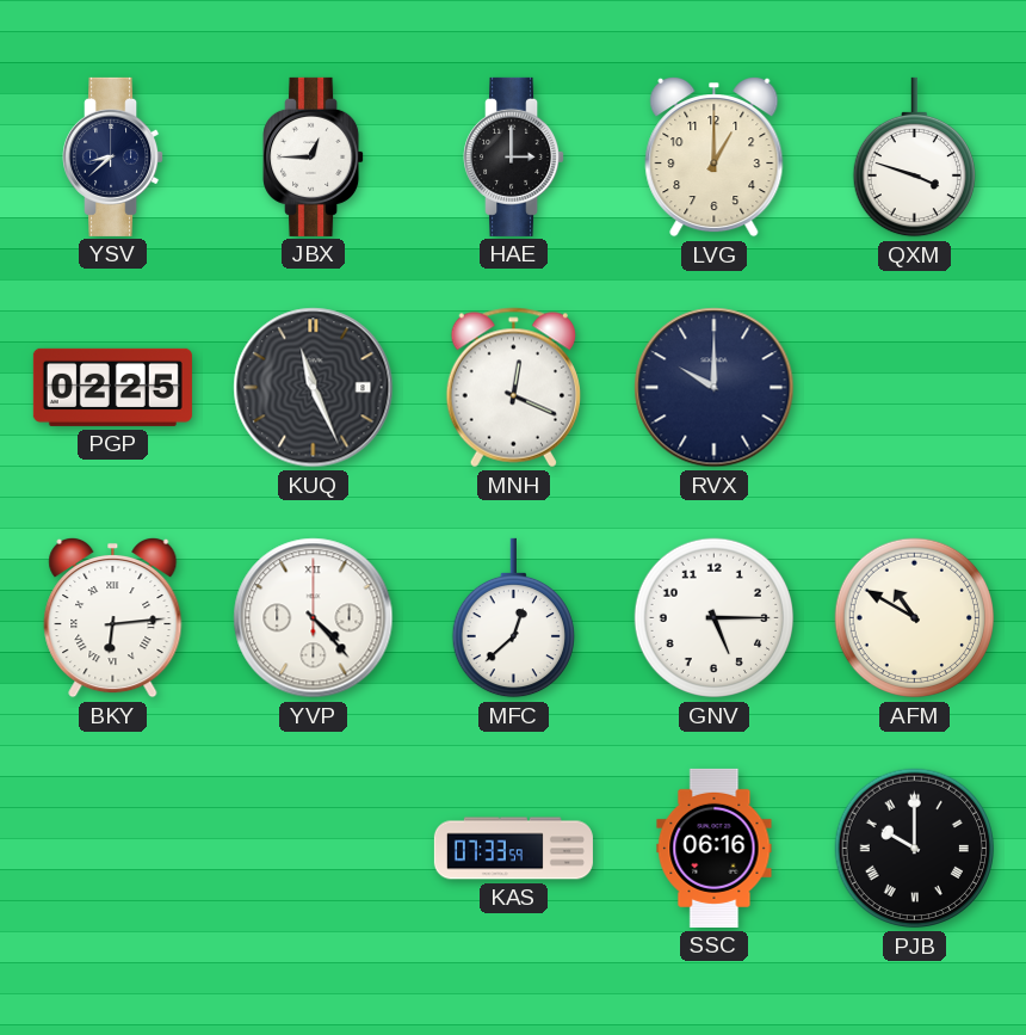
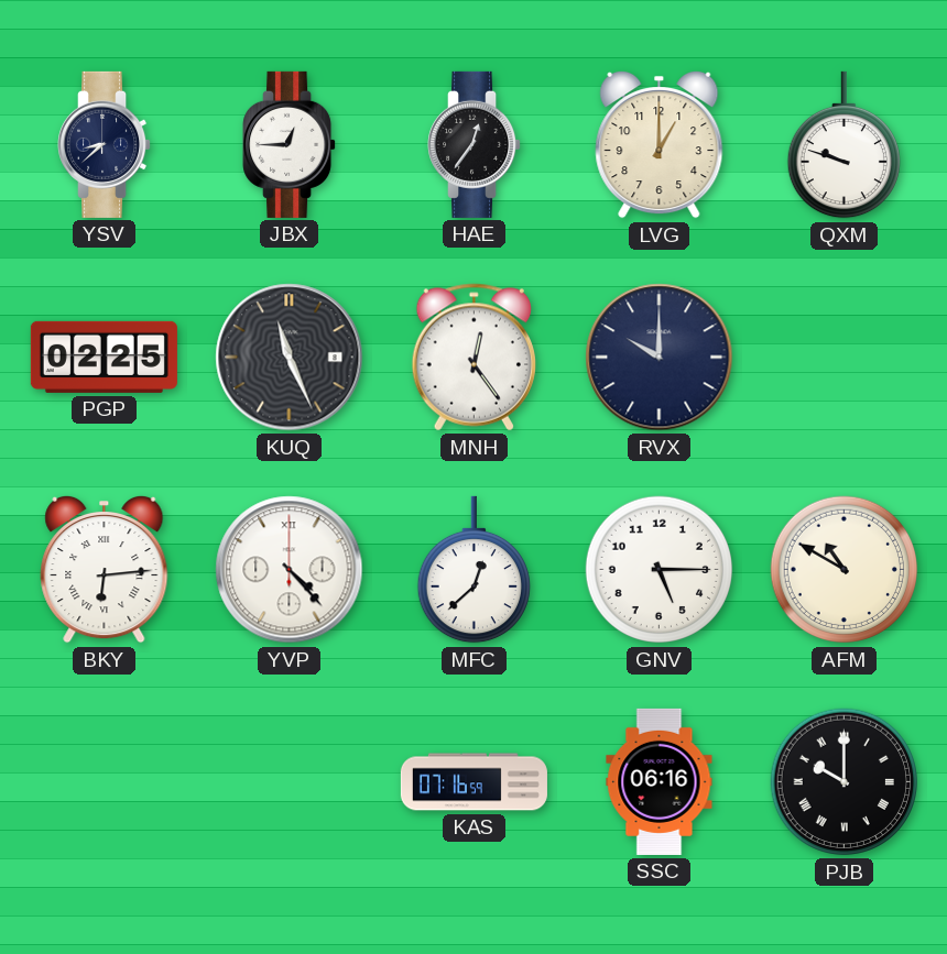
HAE: 3:00 -> 12:36 (475, 144)
QXM: 3:48 -> 9:48 (843, 145)
MNH: 12:19 -> 12:24 (473, 358)
KAS: 07:33 -> 07:16 (473, 782)
